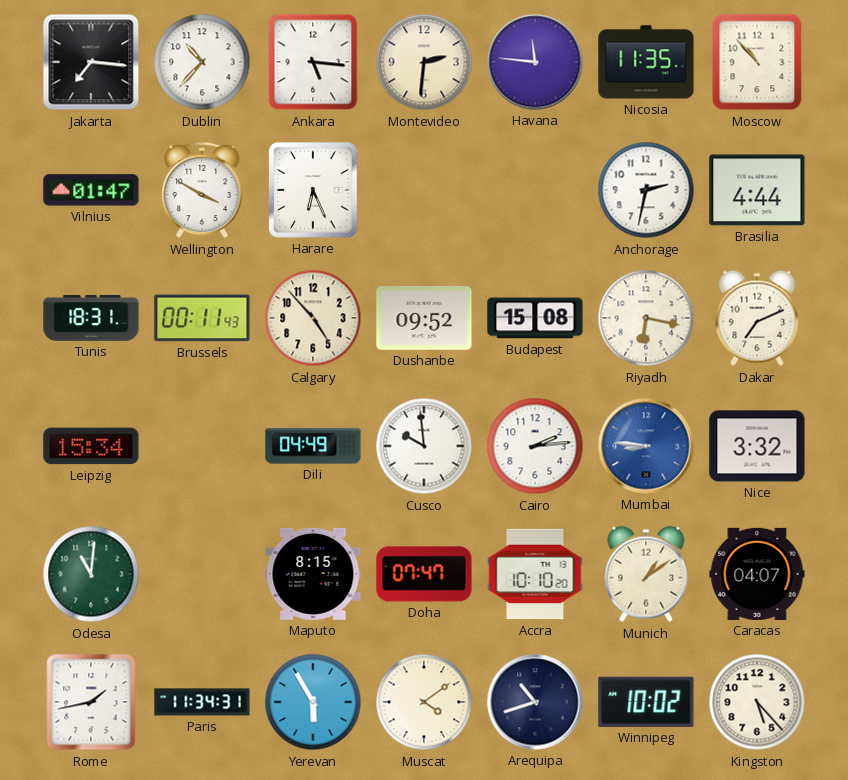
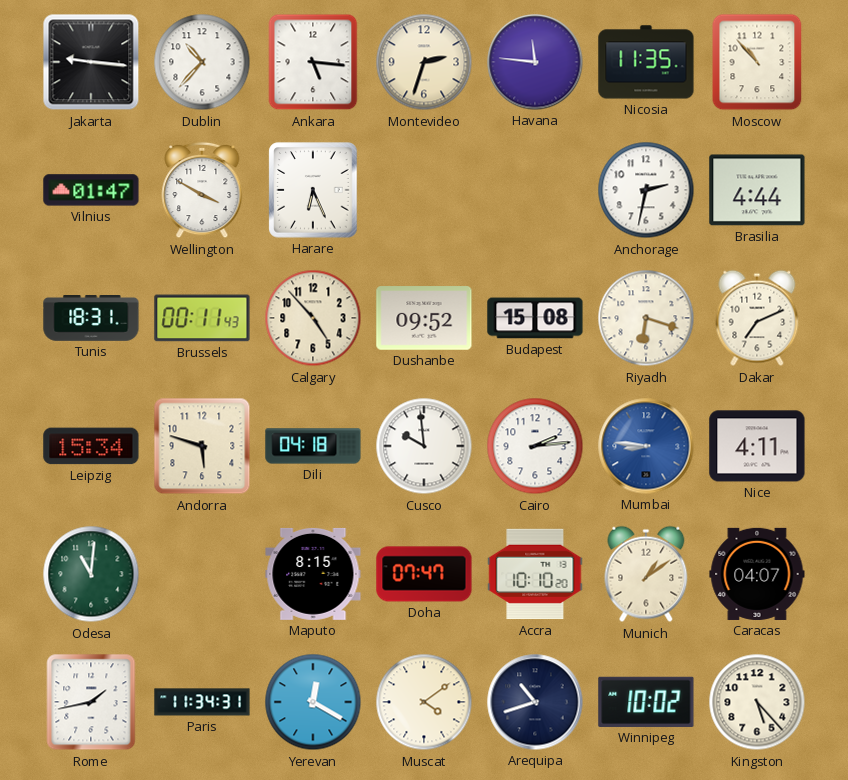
Jakarta: 7:16 -> 9:16 (91, 62)
Montevideo: 2:31 -> 2:33 (424, 62)
Riyadh: 6:17 -> 6:18 (646, 318)
Andorra: none -> 5:48 (202, 446)
Dili: 04:49 -> 04:18 (313, 446)
Nice: 3:32 -> 4:11 (757, 446)
Yerevan: 5:55 -> 12:20 (313, 702)
